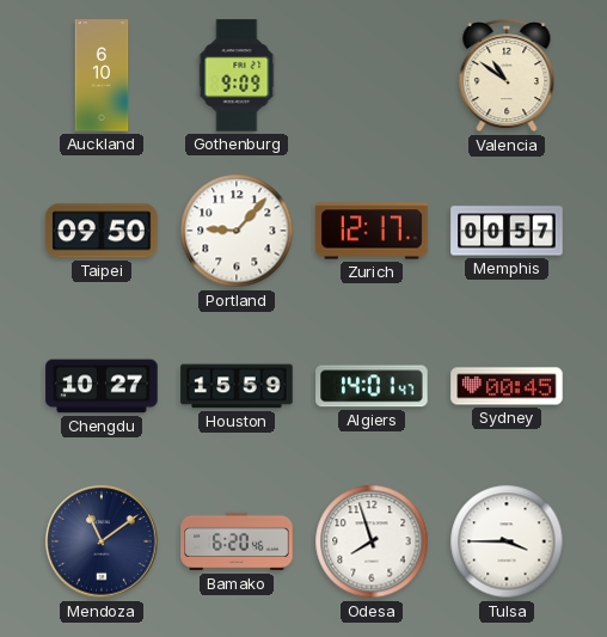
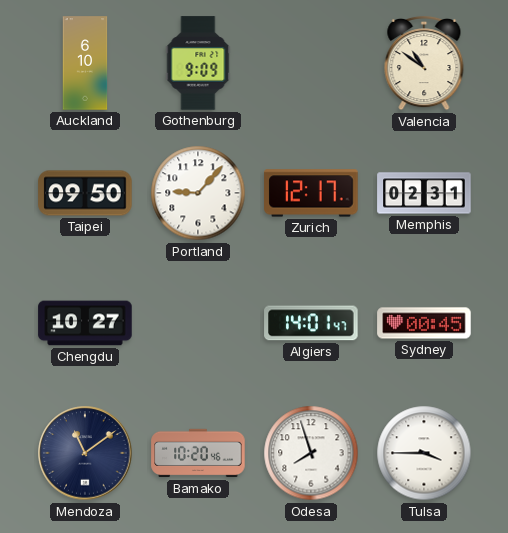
Memphis: 00:57 -> 02:31 (424, 193)
Houston: 15:59 -> none (237, 386)
Bamako: 6:20 -> 10:20 (198, 453)
